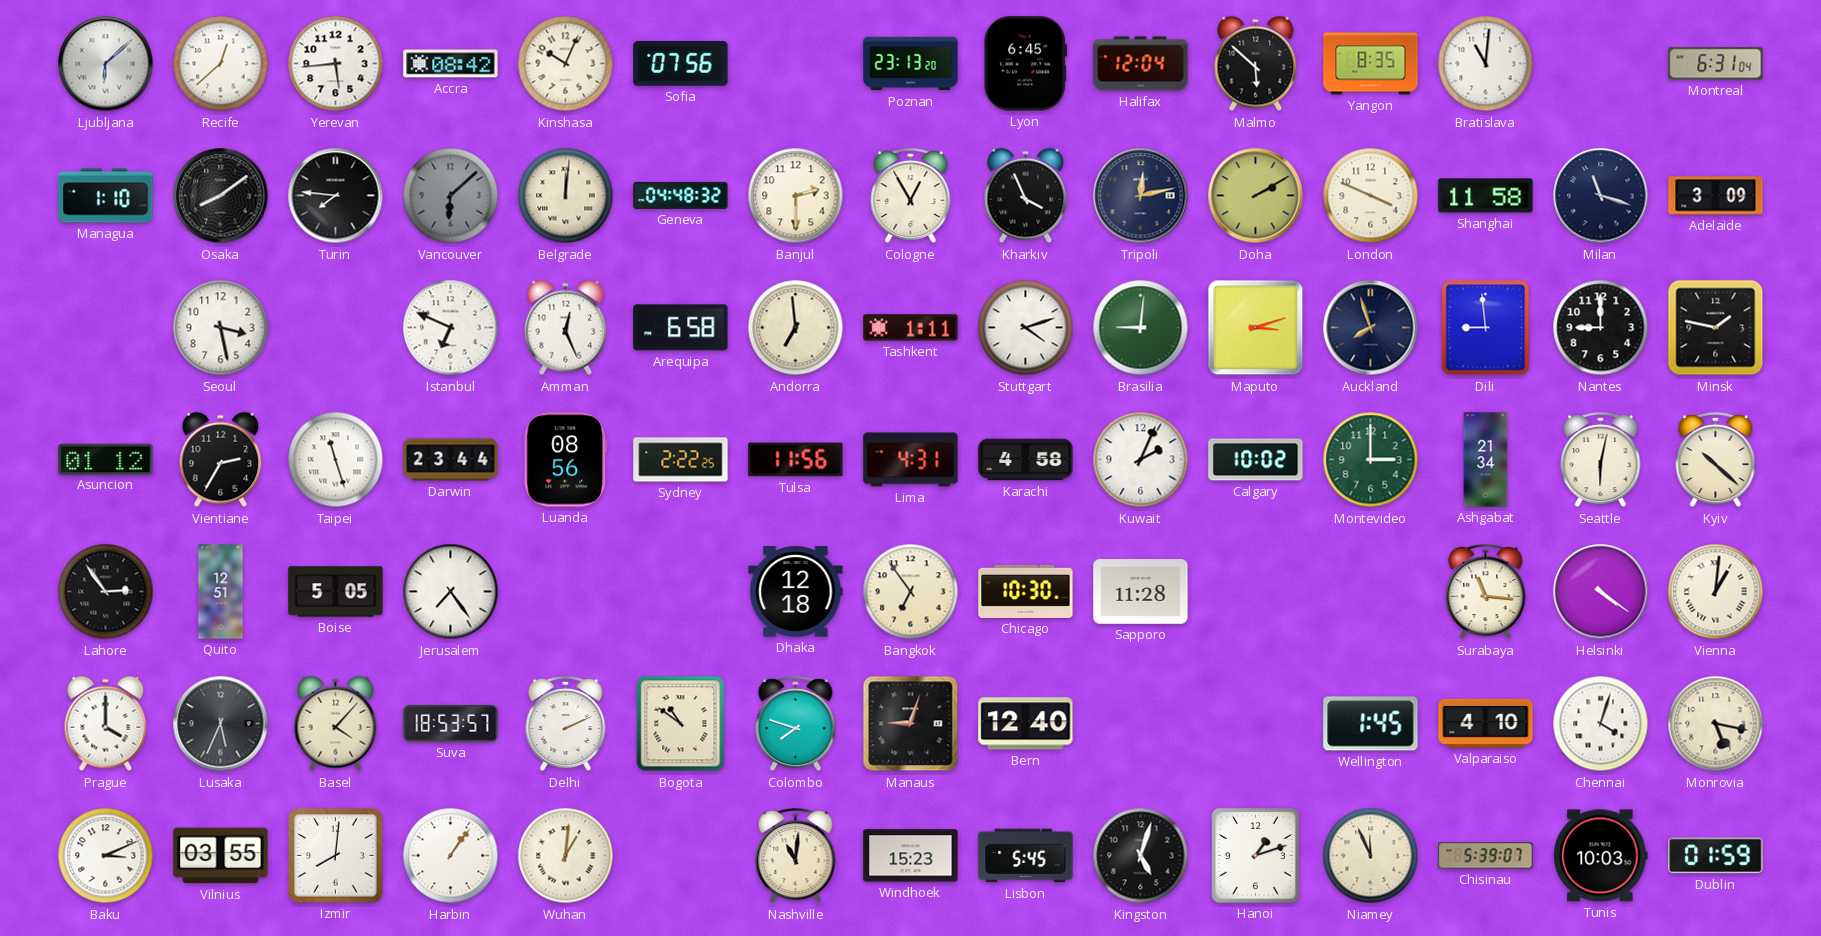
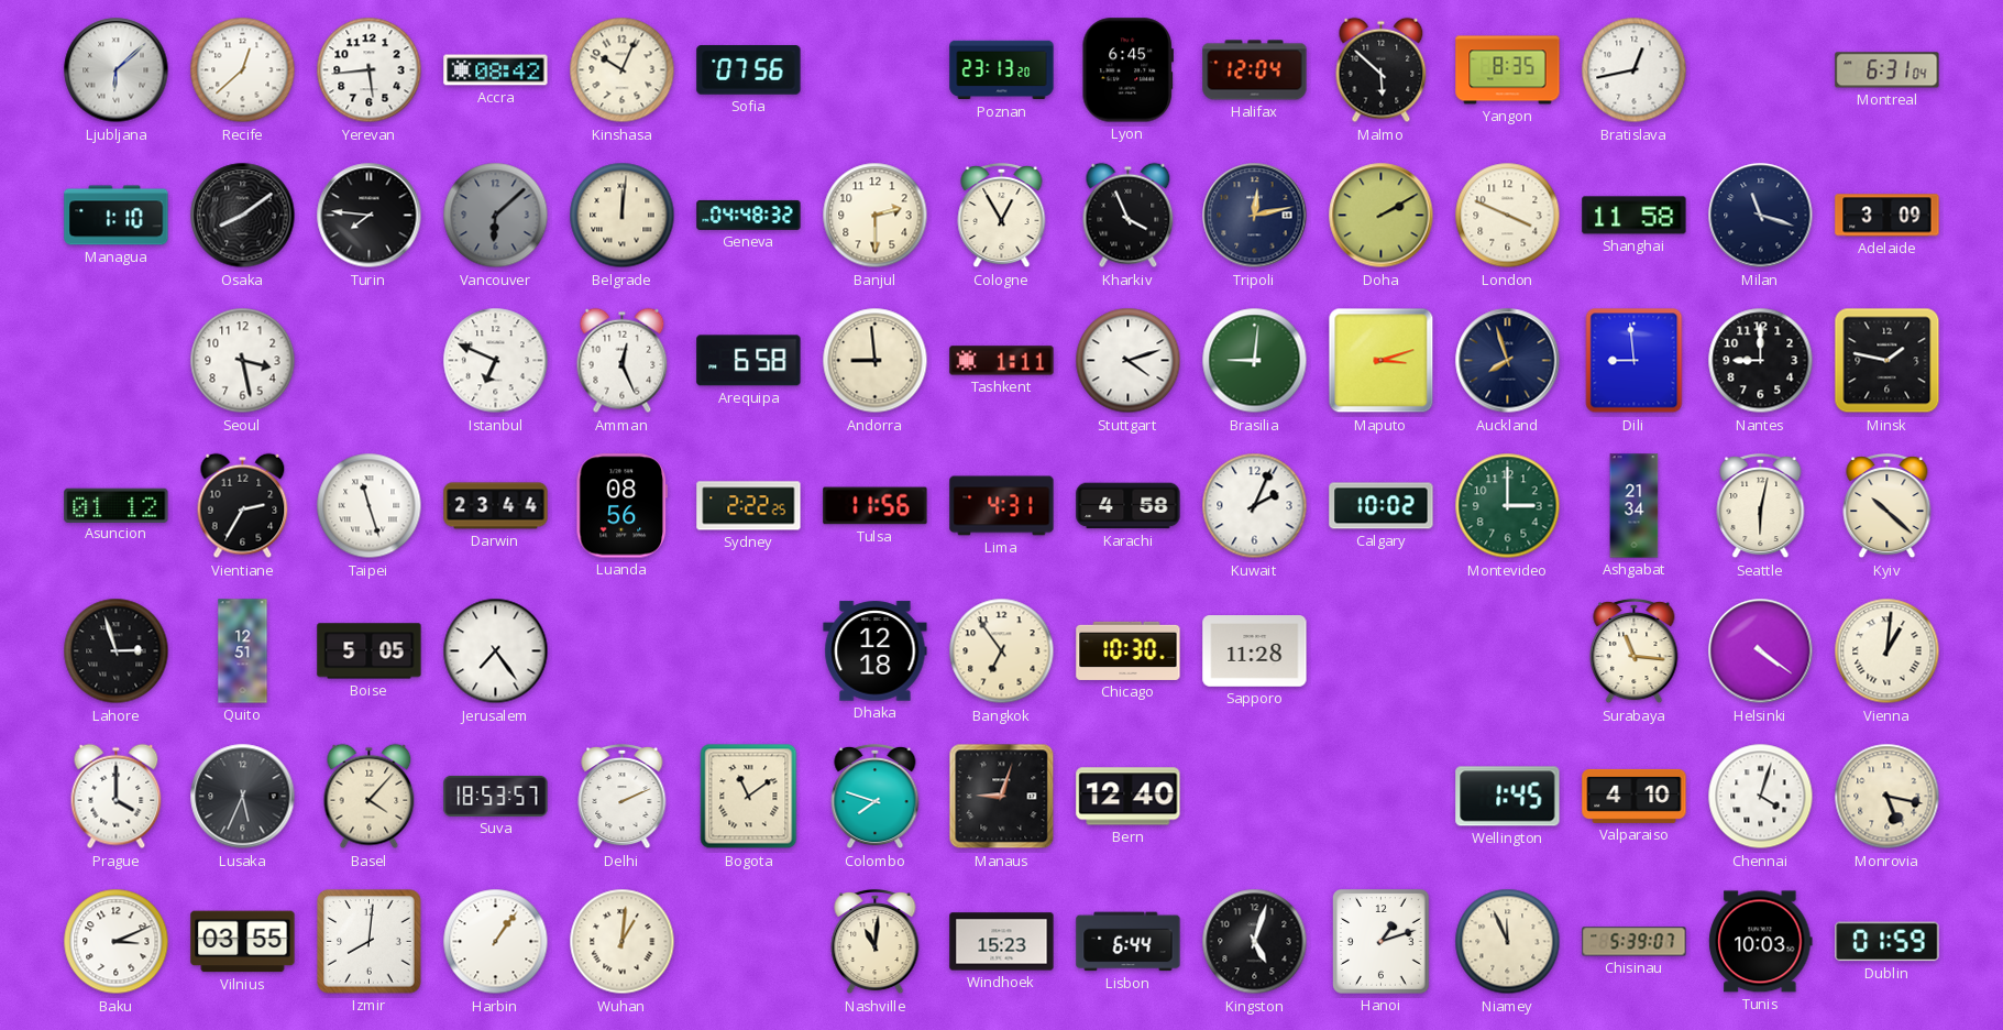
Bratislava: 11:01 -> 12:43 (1635, 70)
Andorra: 6:59 -> 8:59 (876, 361)
Lahore: 2:54 -> 2:57 (117, 651)
Bogota: 10:51 -> 11:09 (749, 797)
Lisbon: 5:45 -> 6:44 (1129, 942)
